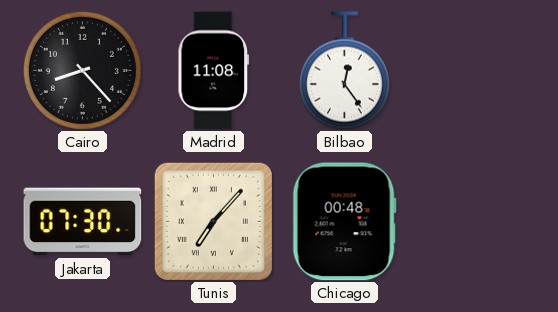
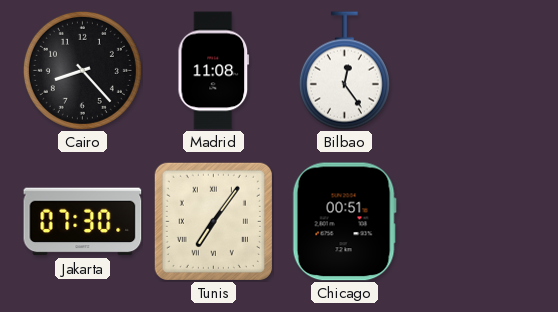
Tunis: 7:07 -> 7:06 (213, 221)
Chicago: 00:48 -> 00:51 (344, 222)
